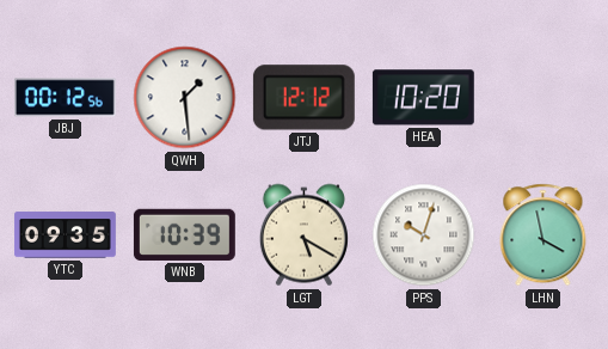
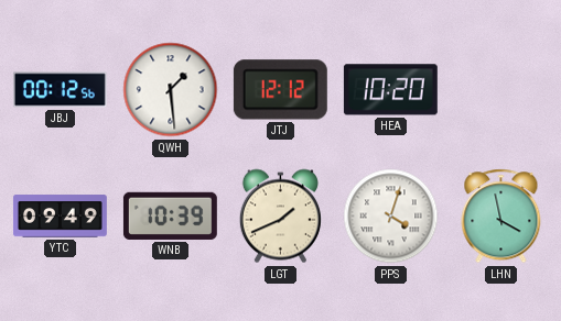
YTC: 09:35 -> 09:49 (60, 217)
LGT: 5:20 -> 1:41 (280, 217)
PPS: 10:03 -> 4:03 (391, 217)
